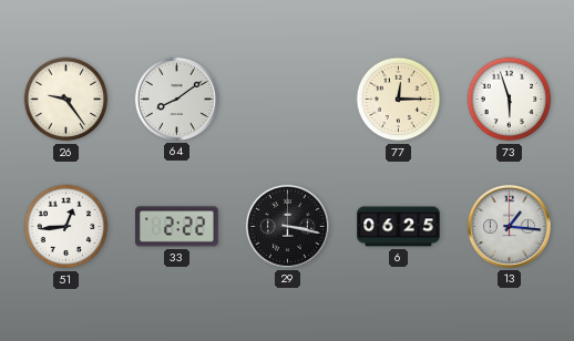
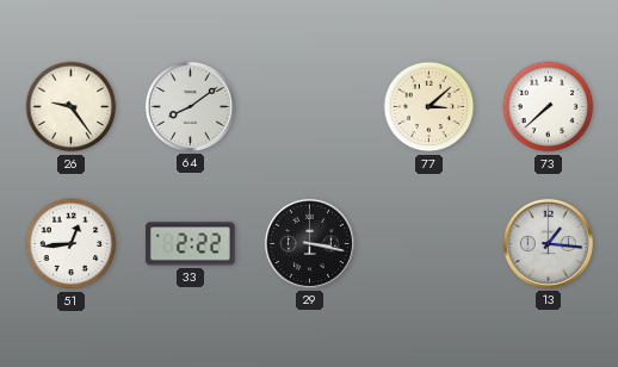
77: 12:15 -> 3:08 (429, 107)
73: 5:57 -> 7:38 (549, 107)
6: 06:25 -> none (399, 227)
